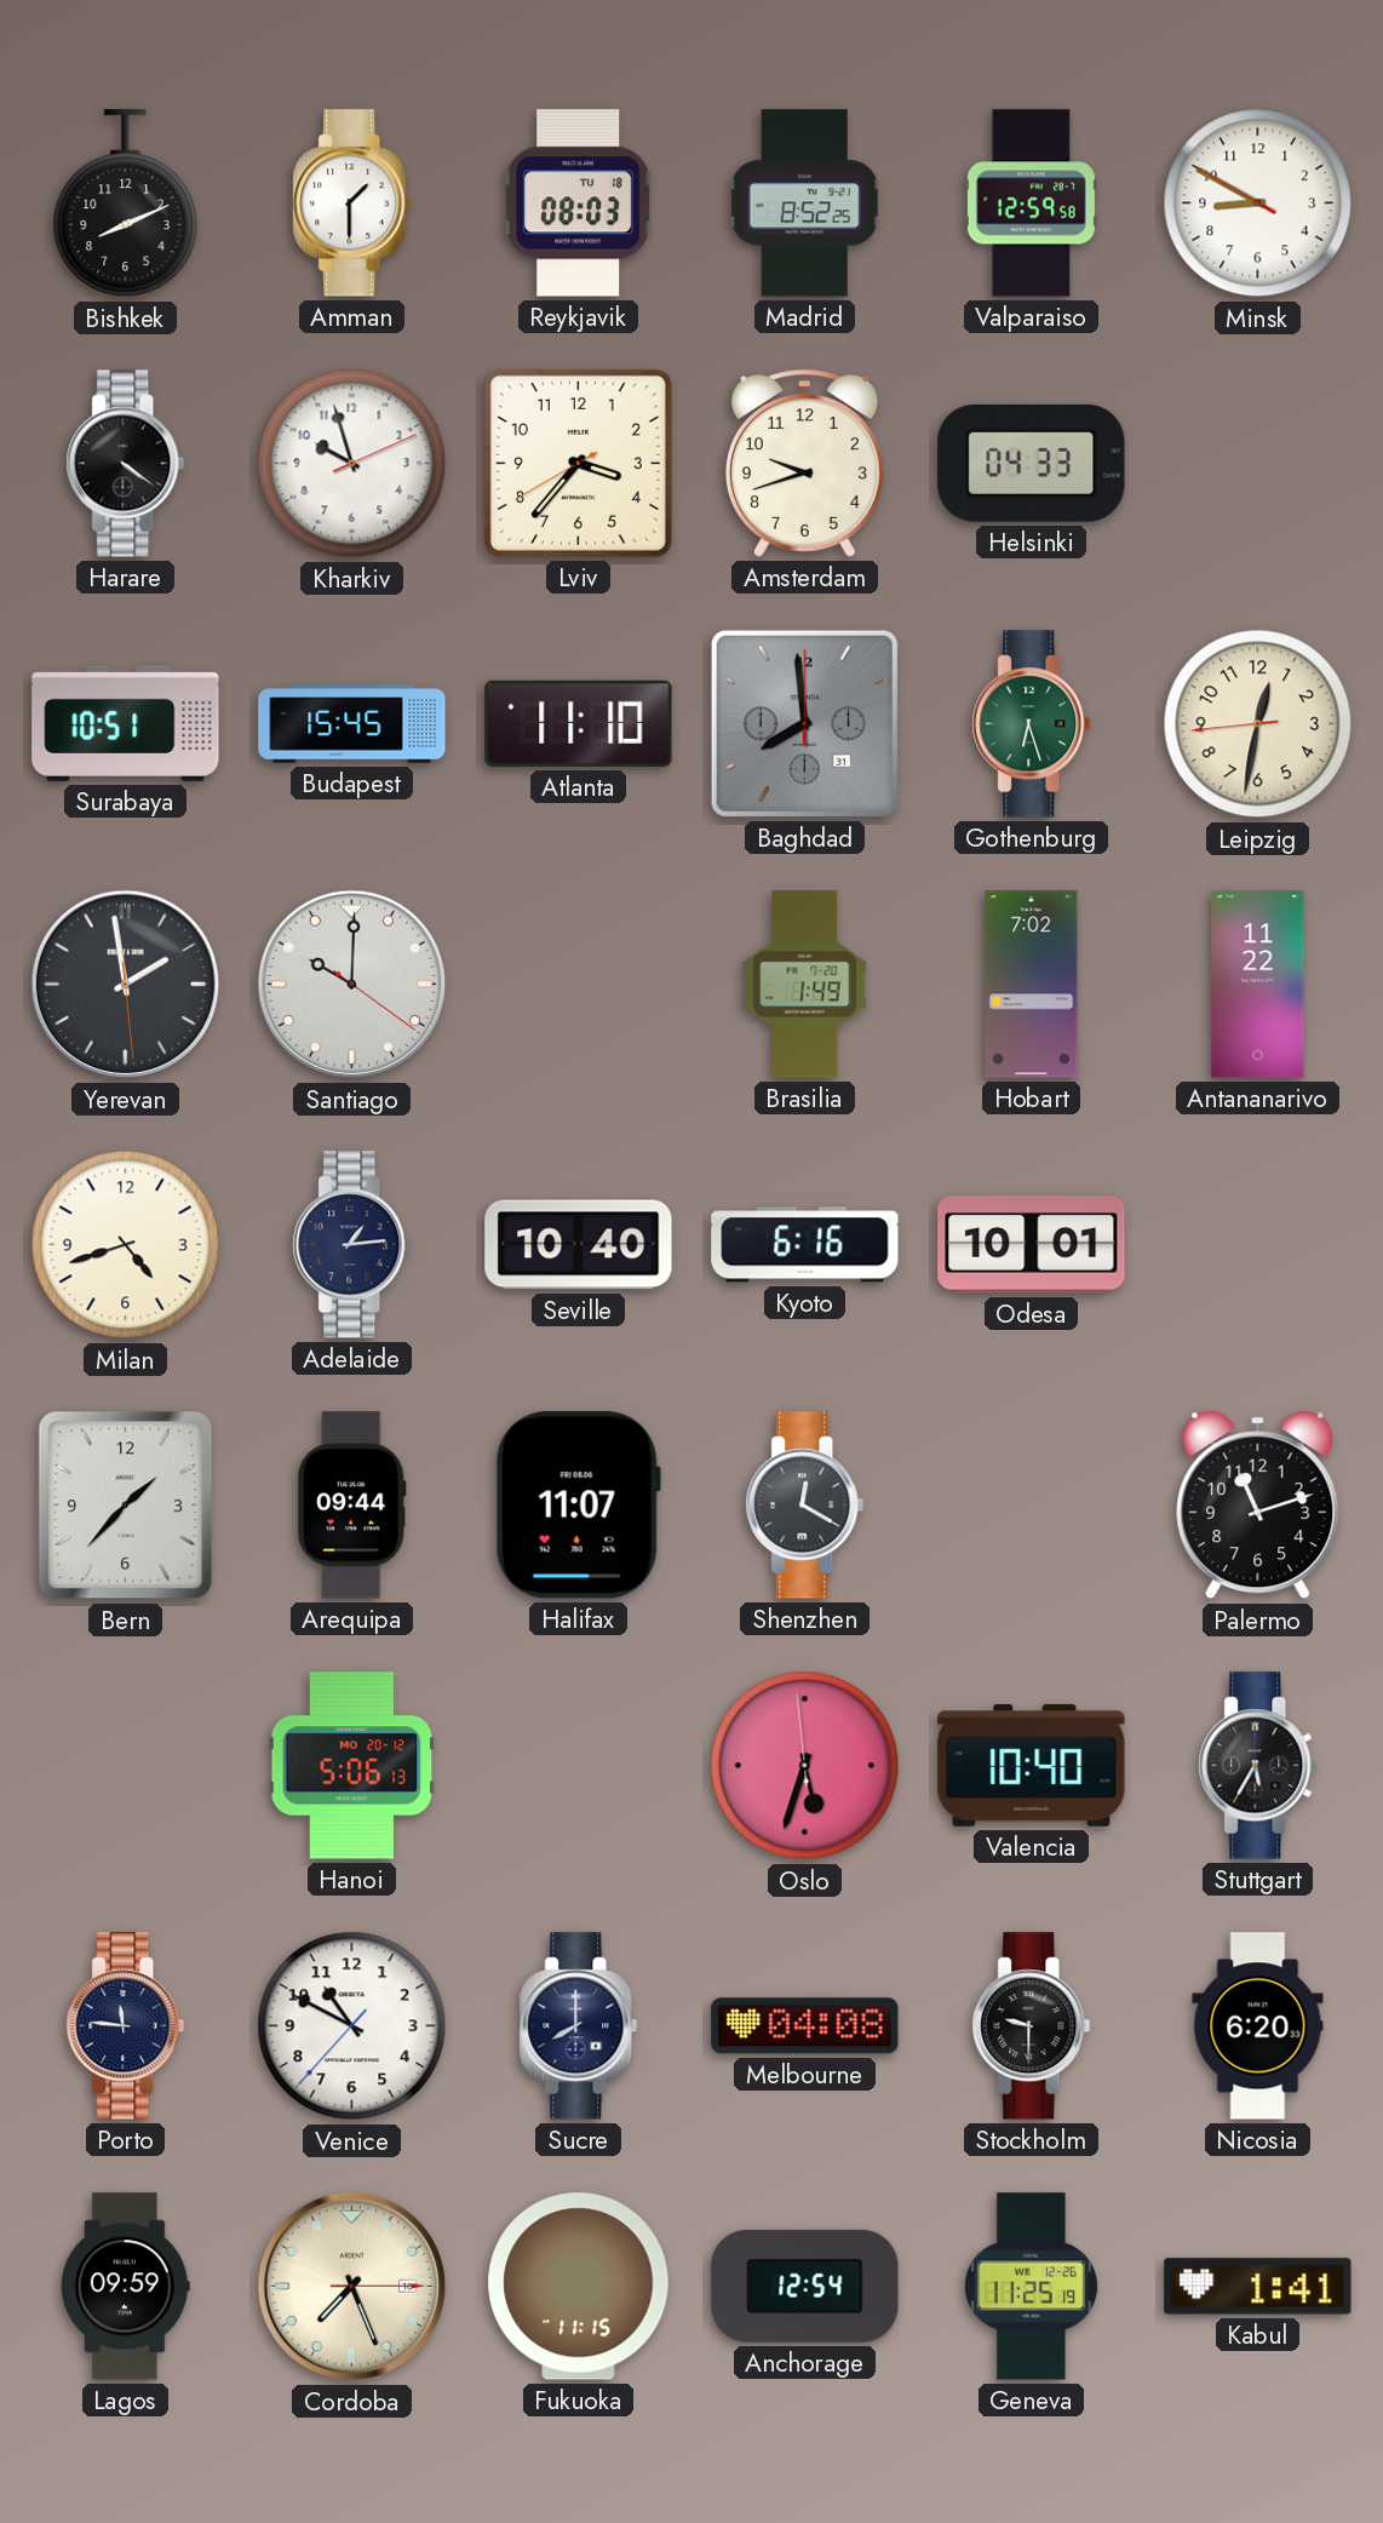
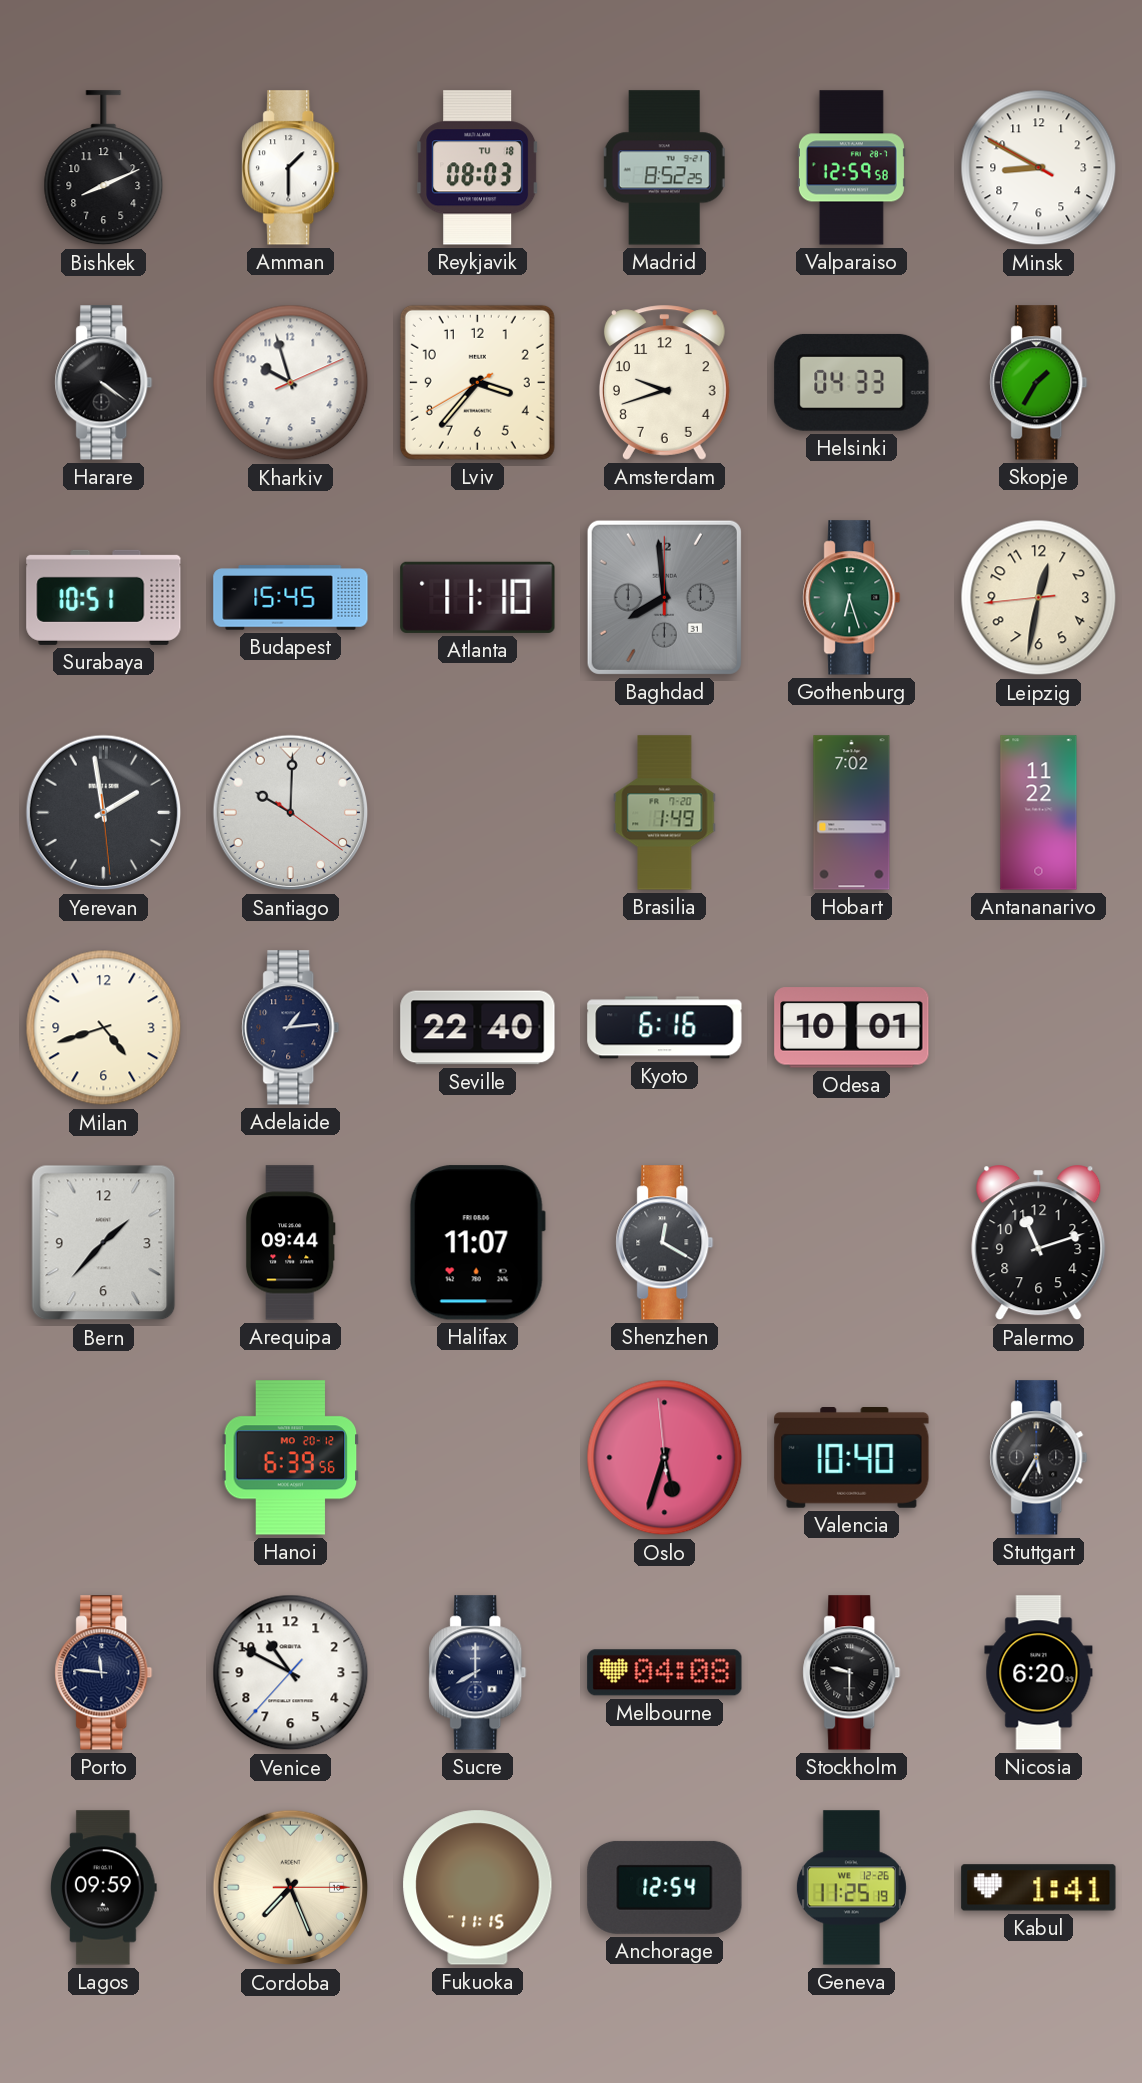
Skopje: none -> 1:35 (1039, 383)
Seville: 10:40 -> 22:40 (478, 1028)
Hanoi: 5:06 -> 6:39 (291, 1458)
